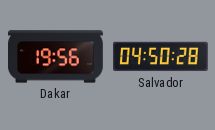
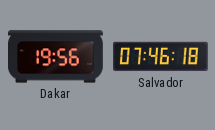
Salvador: 04:50 -> 07:46 (161, 57)
